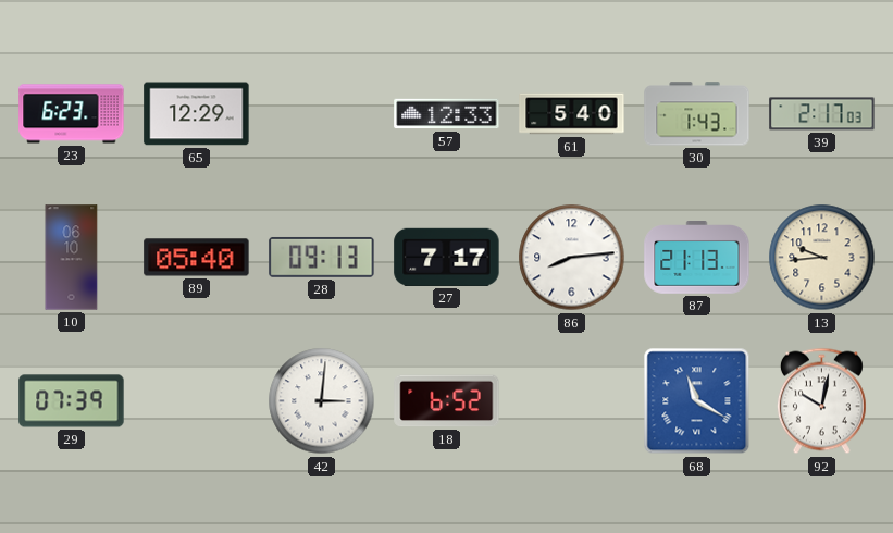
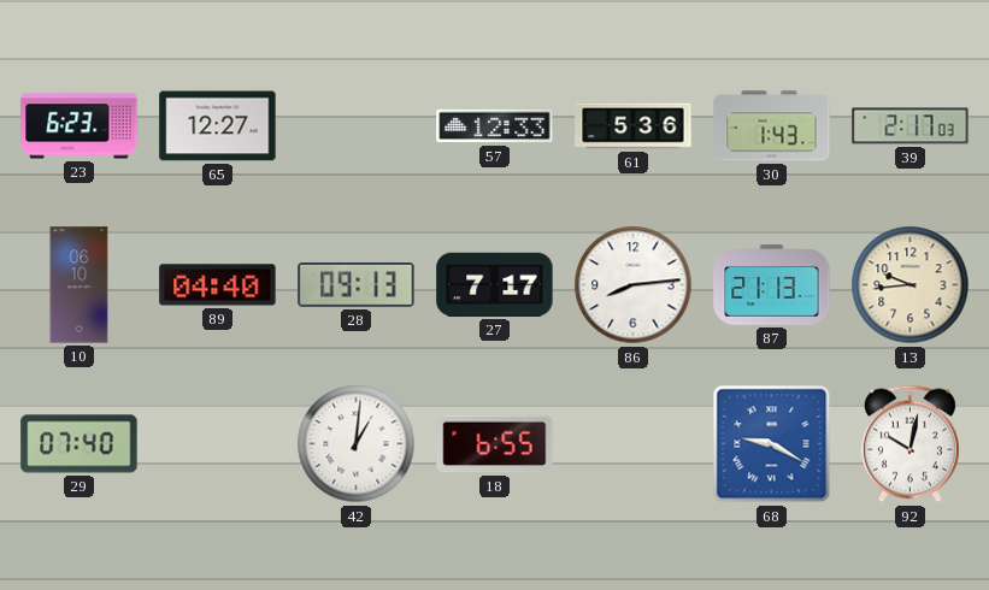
65: 12:29 -> 12:27 (218, 126)
61: 5:40 -> 5:36 (634, 126)
89: 05:40 -> 04:40 (218, 285)
29: 07:39 -> 07:40 (80, 444)
42: 3:01 -> 1:01 (357, 444)
18: 6:52 -> 6:55 (495, 444)
68: 11:20 -> 9:20 (772, 444)
